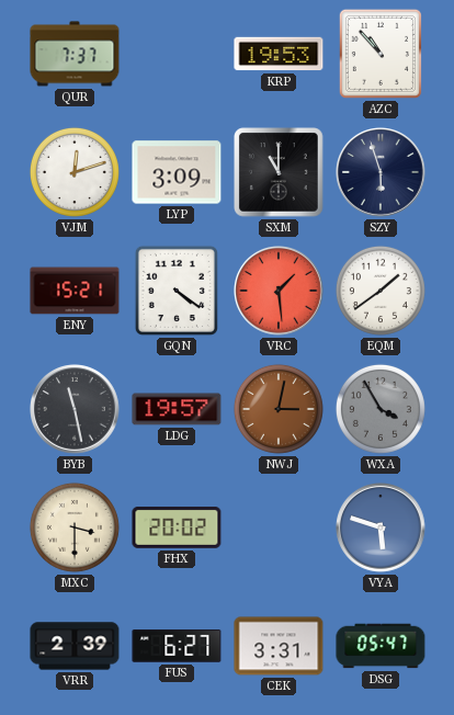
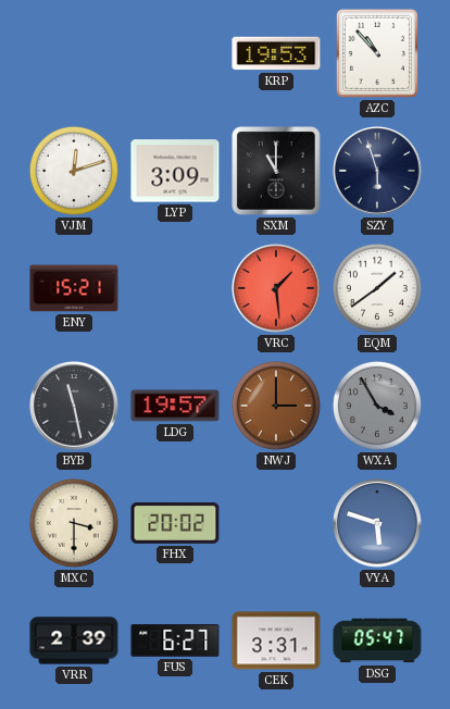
QUR: 7:37 -> none (75, 54)
GQN: 4:21 -> none (177, 291)
NWJ: 3:02 -> 3:00 (276, 406)
